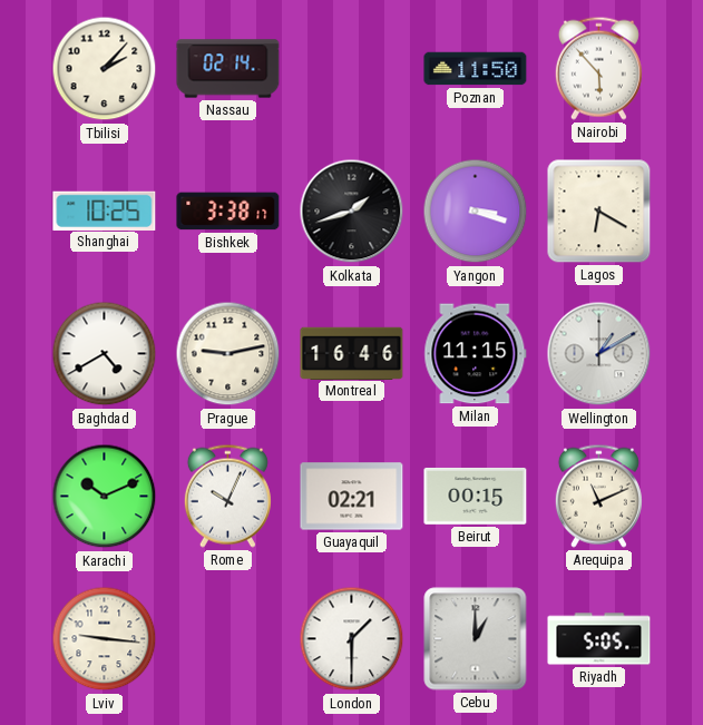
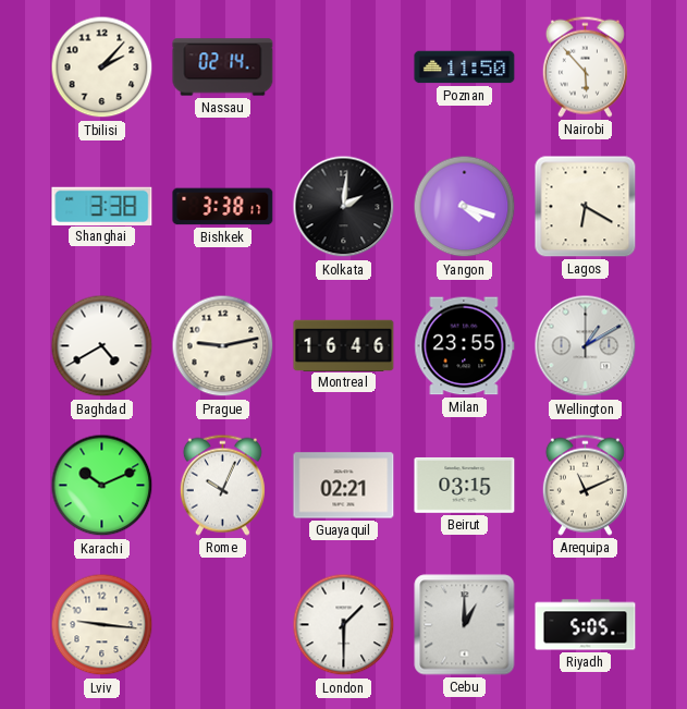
Shanghai: 10:25 -> 3:38 (102, 206)
Kolkata: 1:42 -> 2:01 (344, 207)
Yangon: 3:18 -> 4:18 (465, 207)
Milan: 11:15 -> 23:55 (465, 346)
Beirut: 00:15 -> 03:15 (465, 485)
